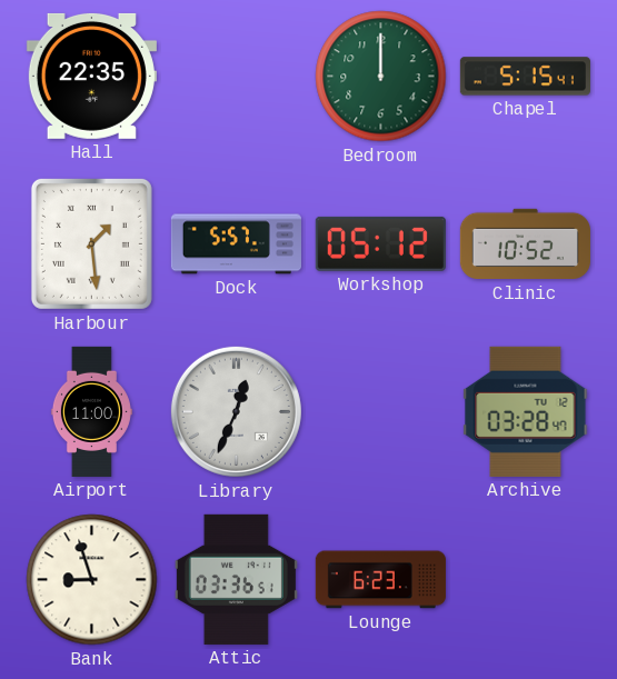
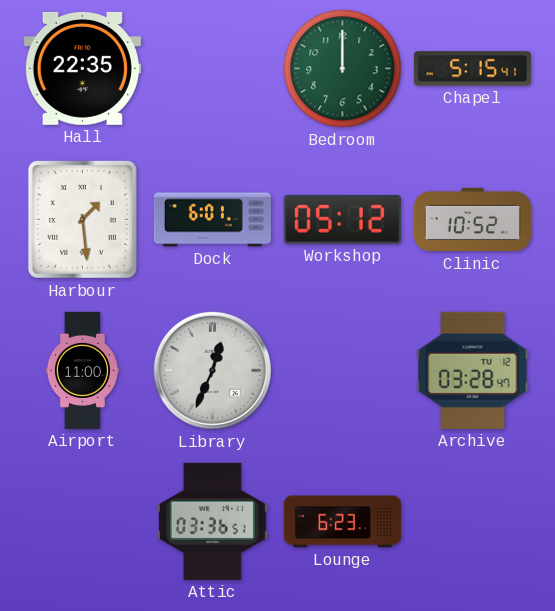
Dock: 5:57 -> 6:01 (212, 220)
Bank: 8:57 -> none (92, 580)
